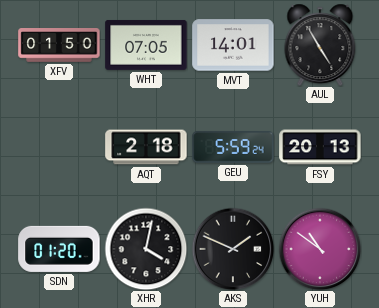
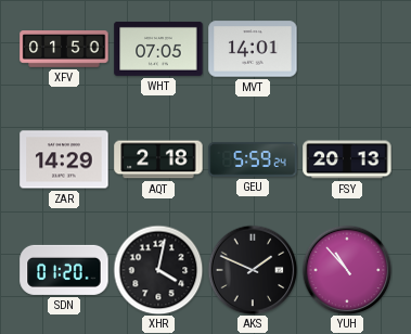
AUL: 4:55 -> none (320, 45)
ZAR: none -> 14:29 (64, 159)
YUH: 10:51 -> 10:53 (347, 270)
